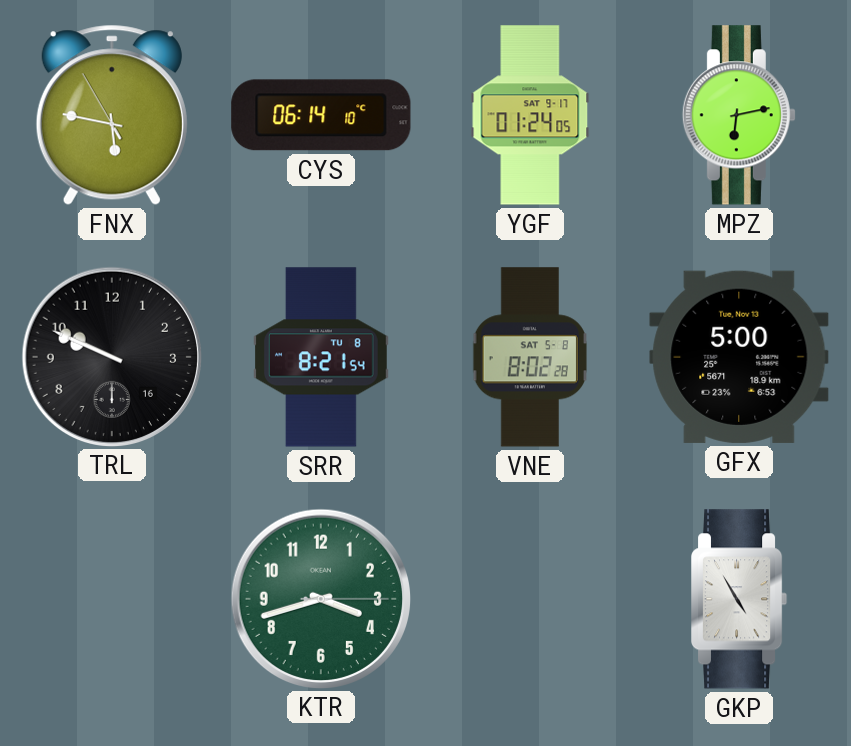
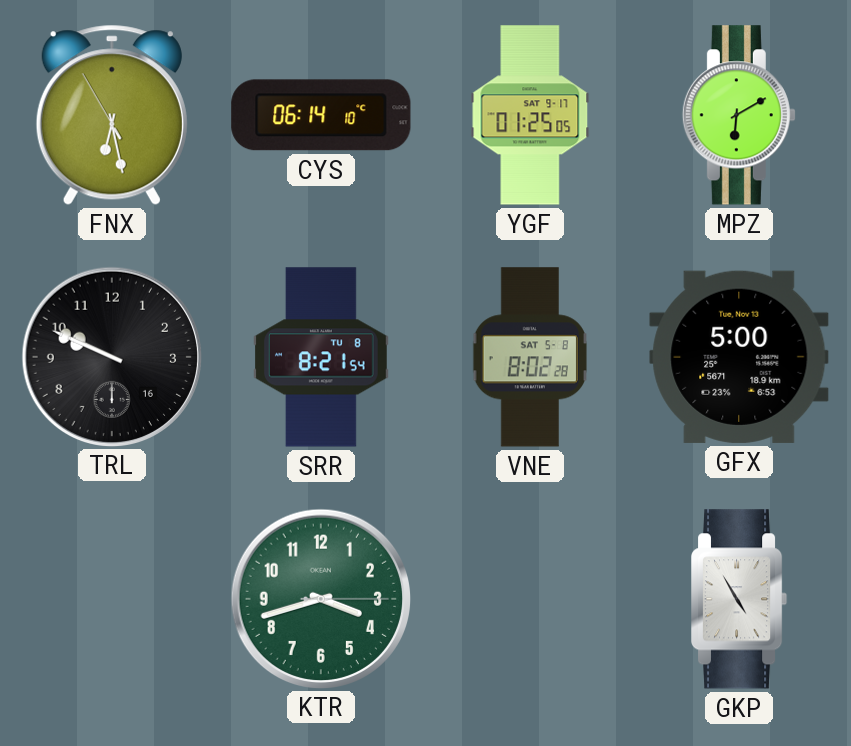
FNX: 5:46 -> 6:27 (112, 115)
YGF: 01:24 -> 01:25 (530, 115)
MPZ: 6:13 -> 6:10 (739, 115)
